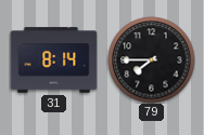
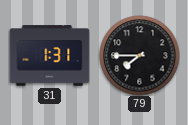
31: 8:14 -> 1:31 (49, 56)
